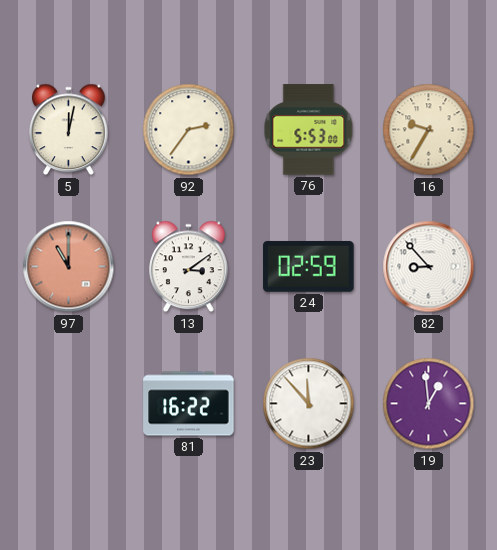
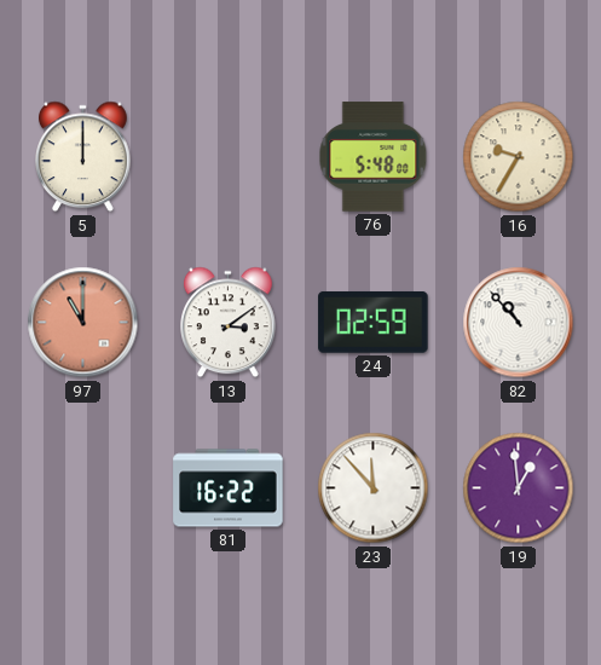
5: 12:02 -> 12:00 (83, 157)
92: 2:36 -> none (189, 130)
76: 5:53 -> 5:48 (374, 157)
82: 8:53 -> 10:53 (519, 323)
